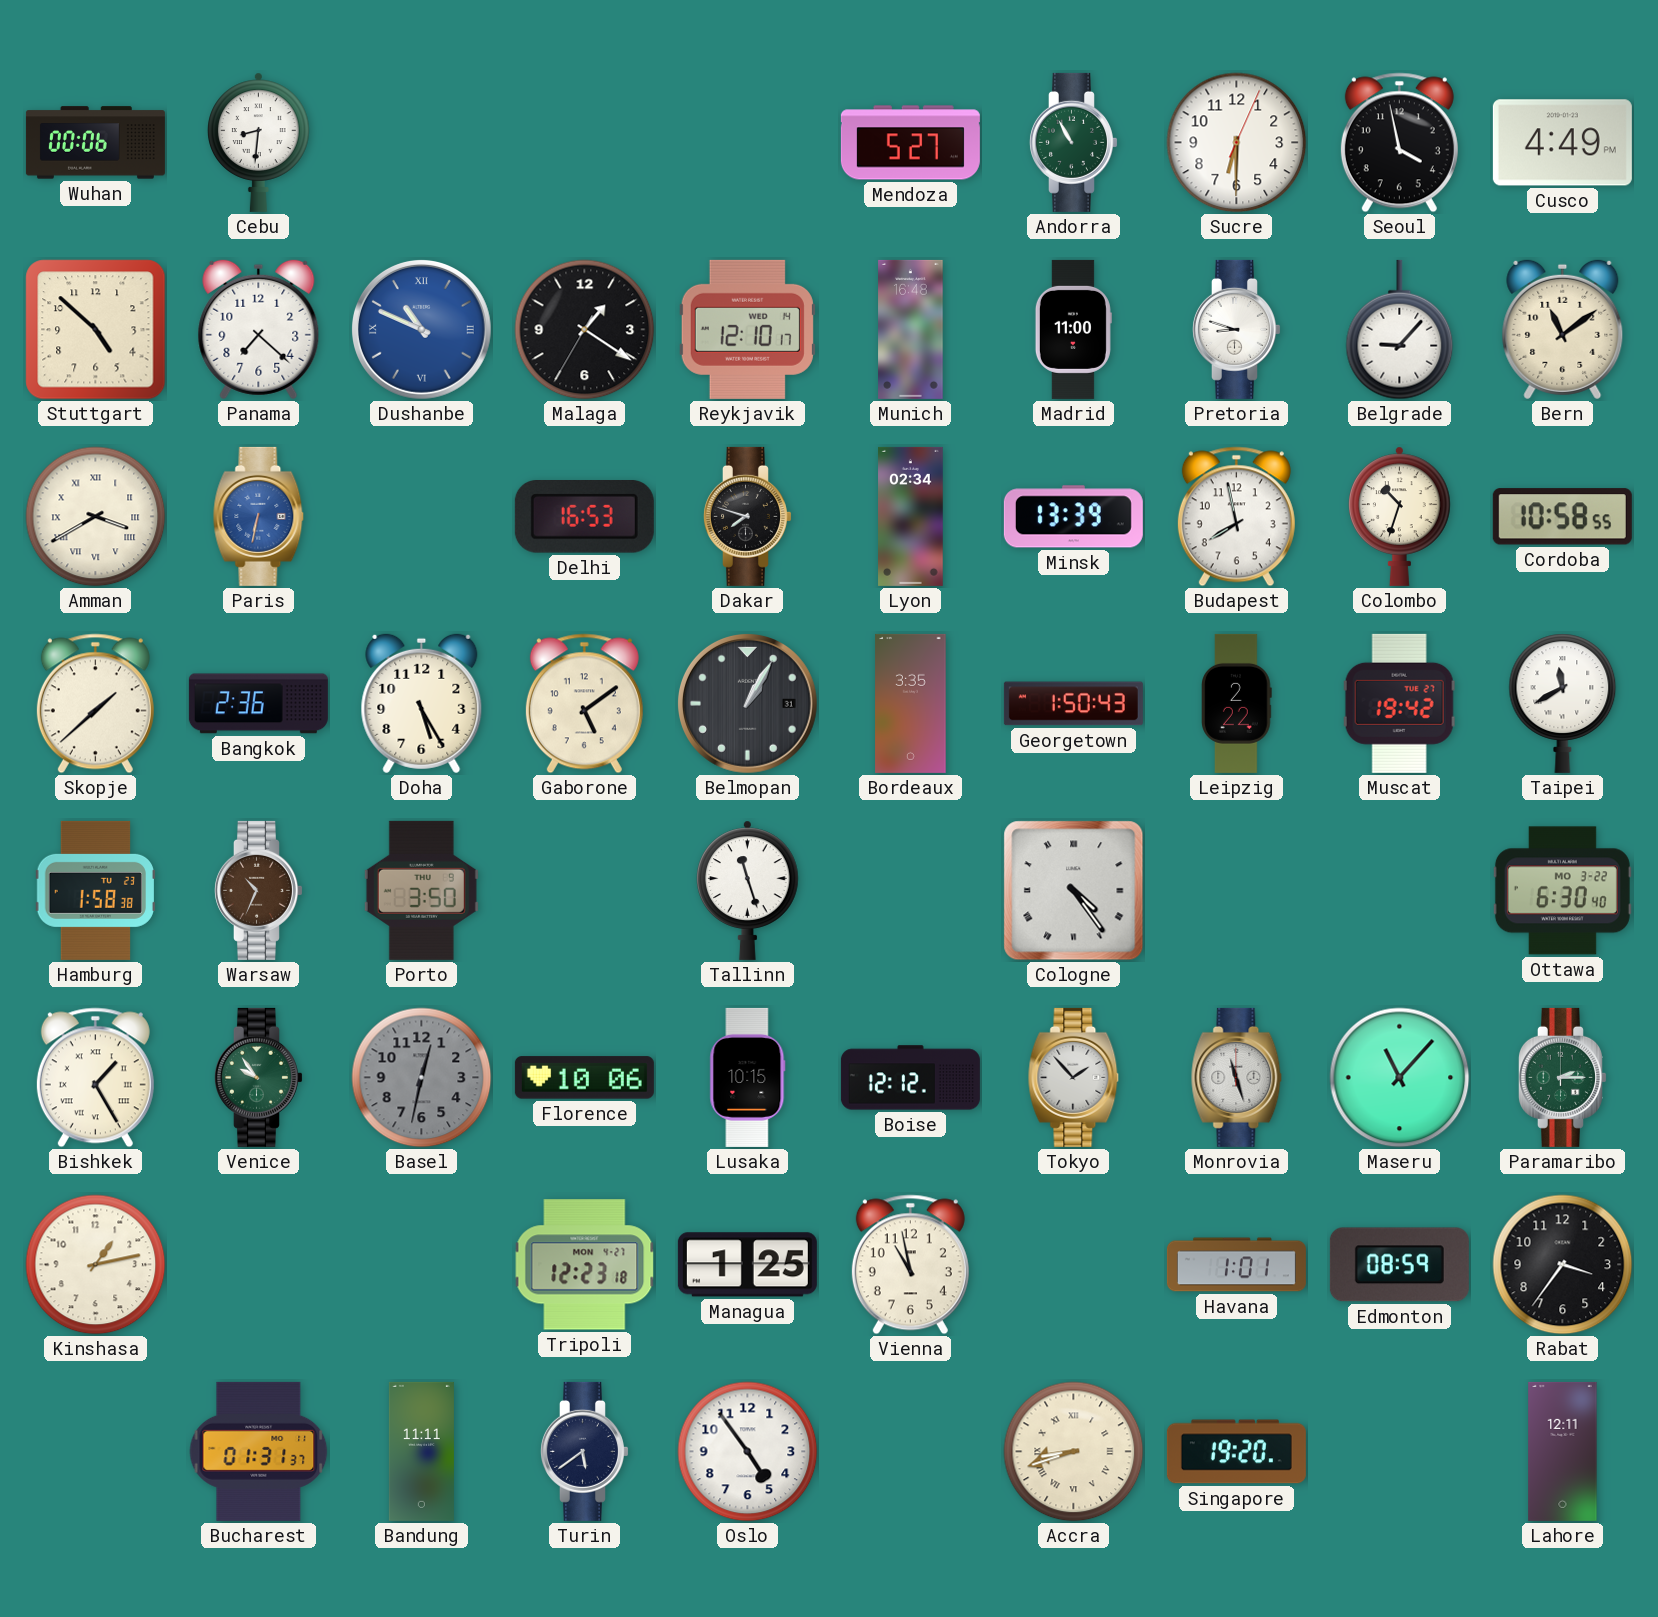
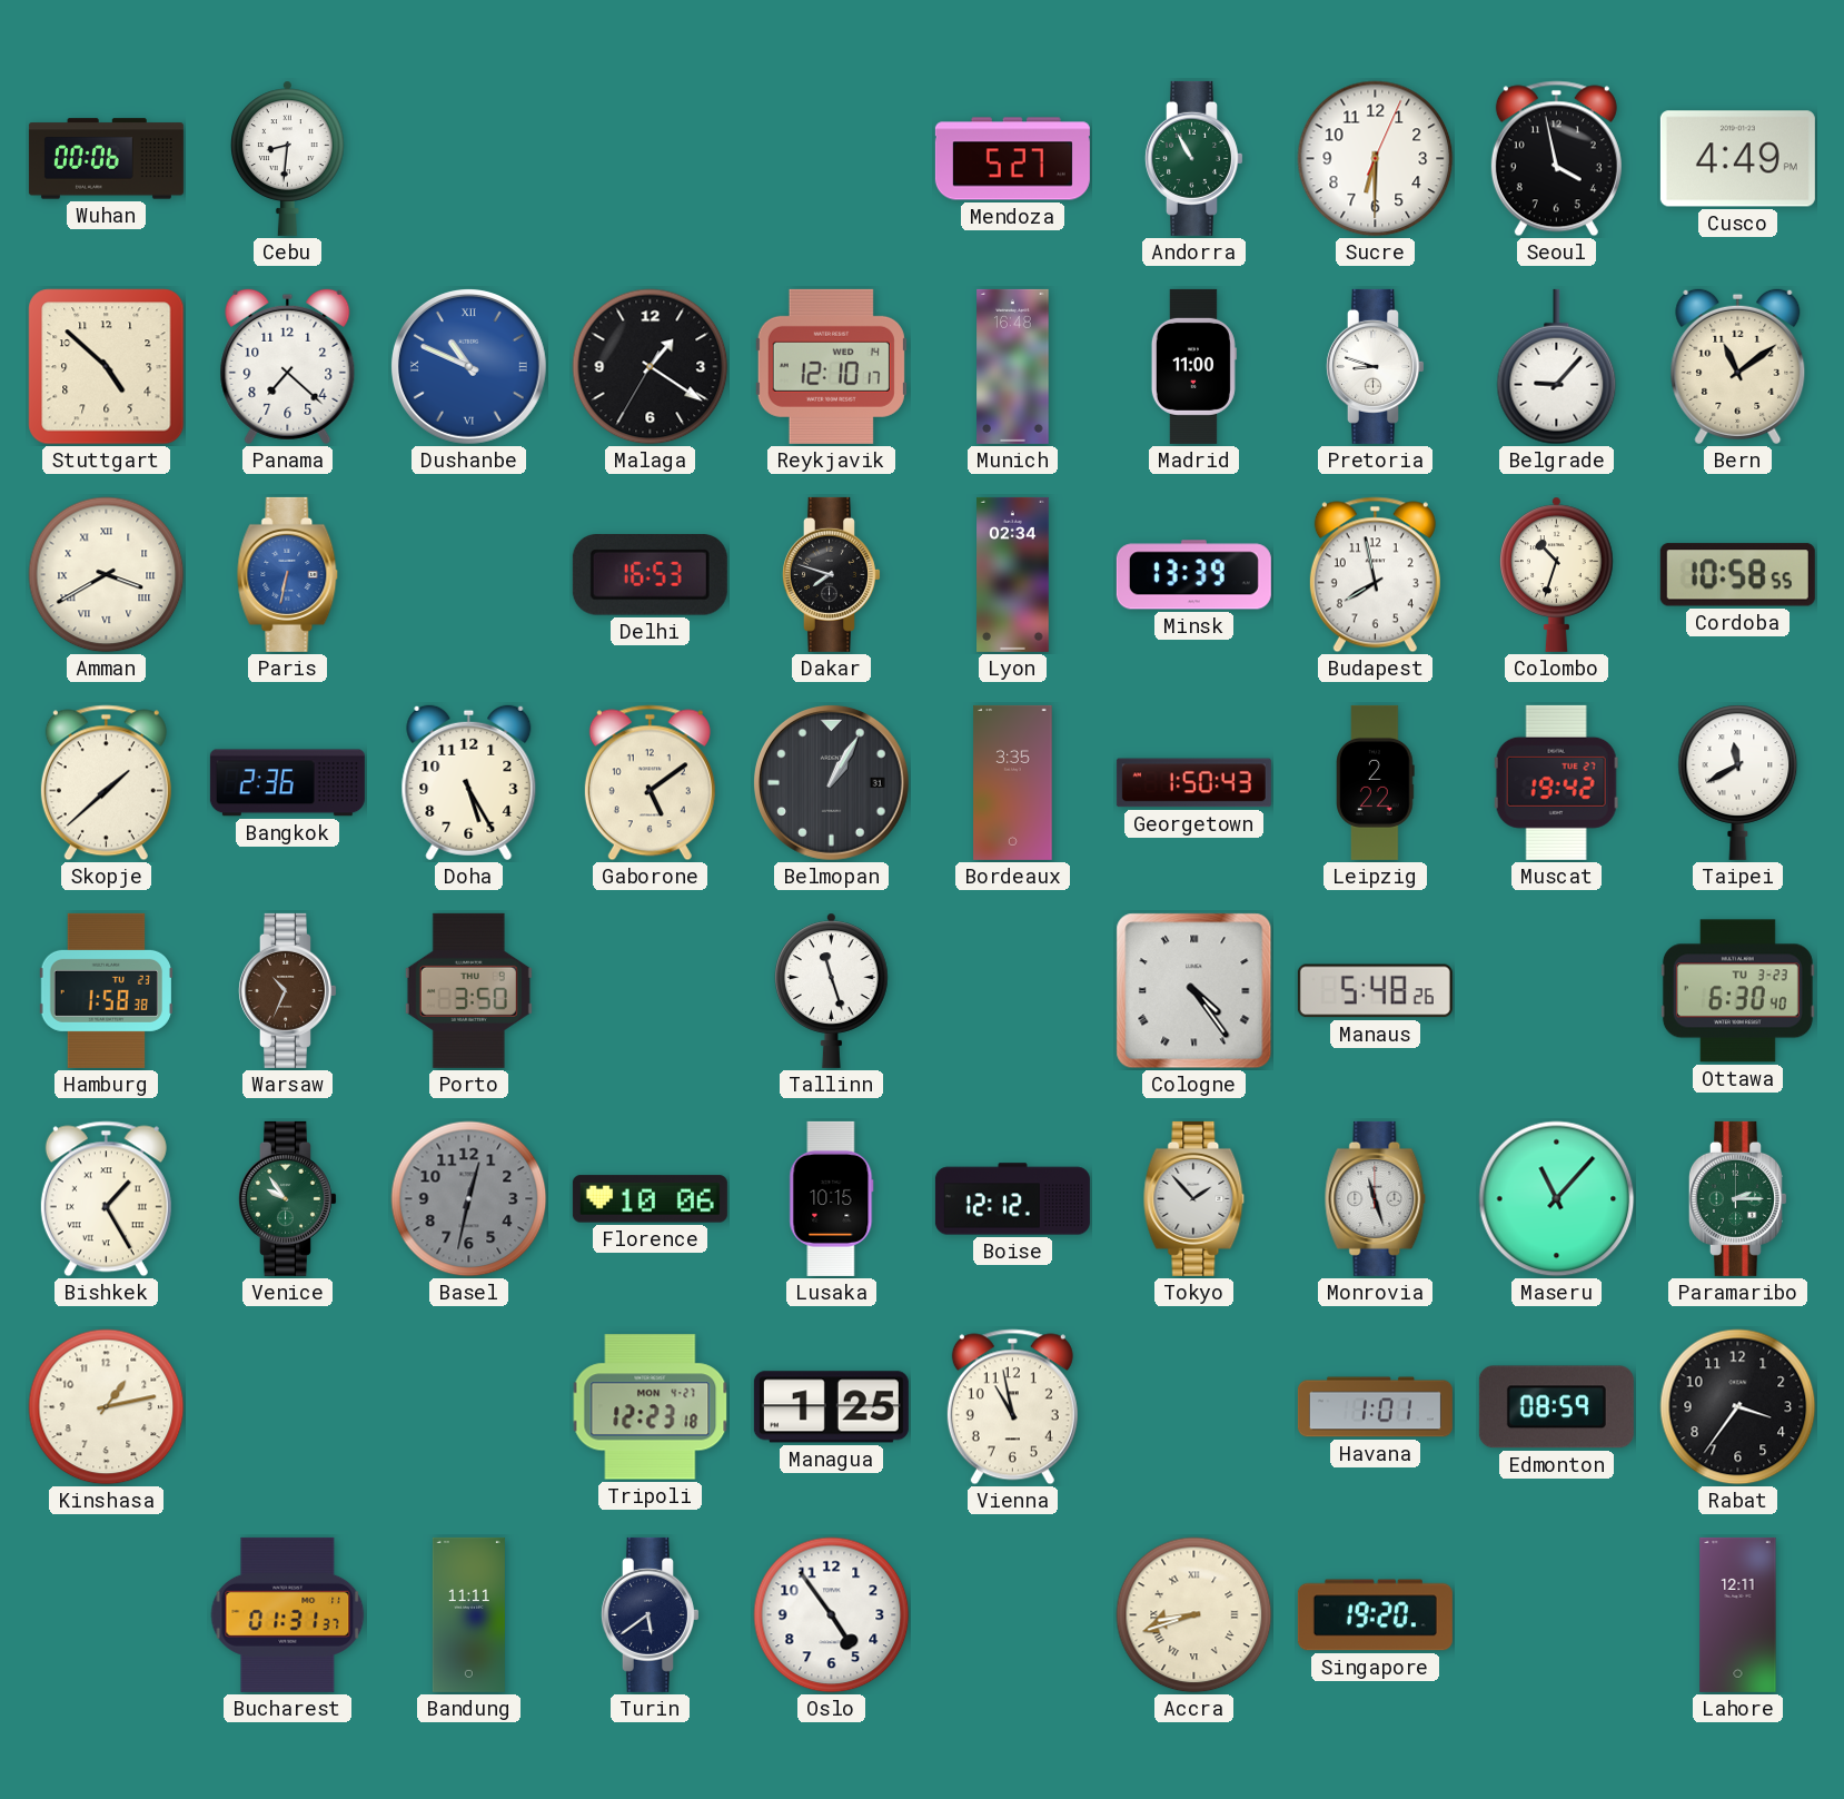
Manaus: none -> 5:48 (1375, 991)
Ottawa date: MO 3-22 -> TU 3-23 (1737, 991)
